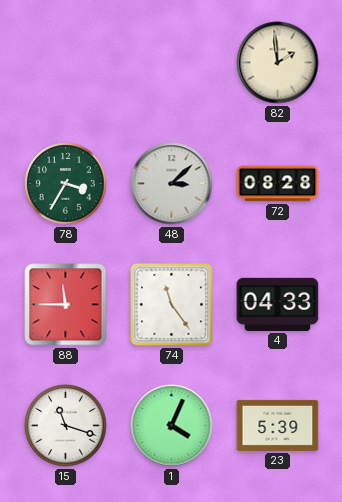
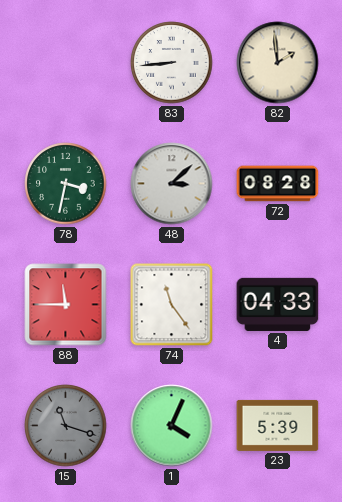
83: none -> 8:44 (172, 63)
78: 3:35 -> 3:32 (66, 184)
15 dial: white -> grey (66, 426)
